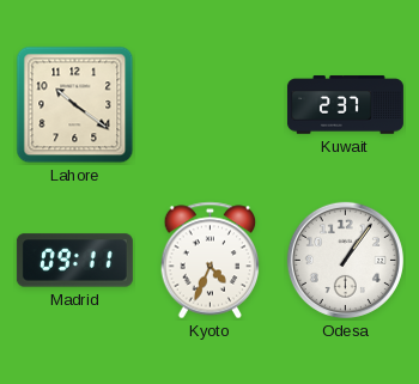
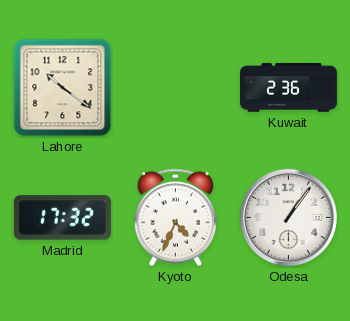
Kuwait: 2:37 -> 2:36 (288, 88)
Madrid: 09:11 -> 17:32 (62, 218)
